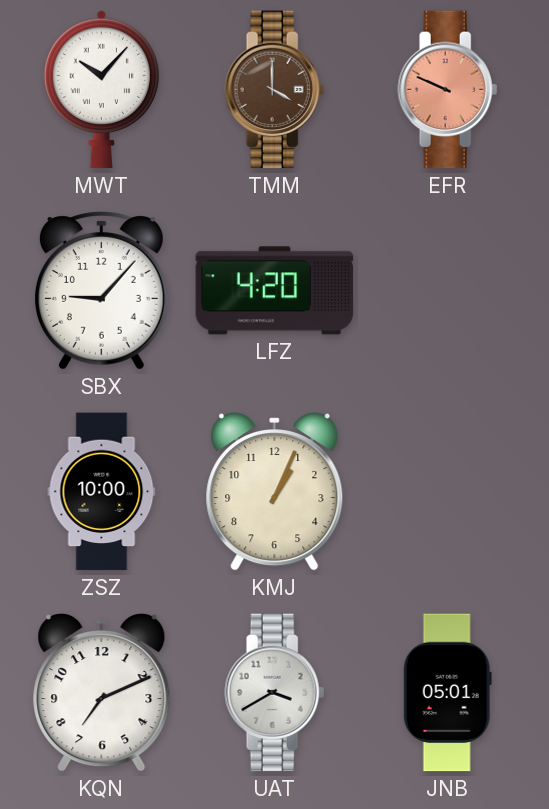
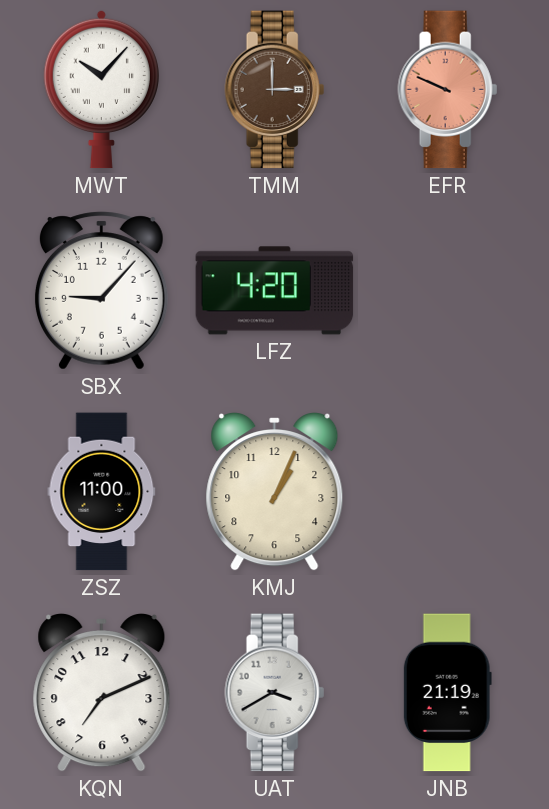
TMM: 4:00 -> 3:00 (275, 90)
ZSZ: 10:00 -> 11:00 (102, 492)
JNB: 05:01 -> 21:19 (447, 693)
